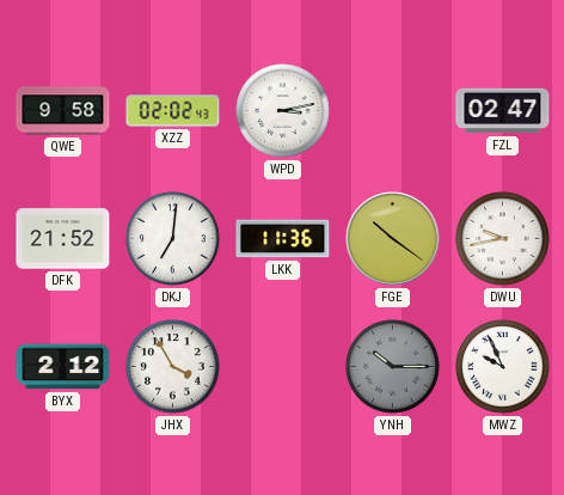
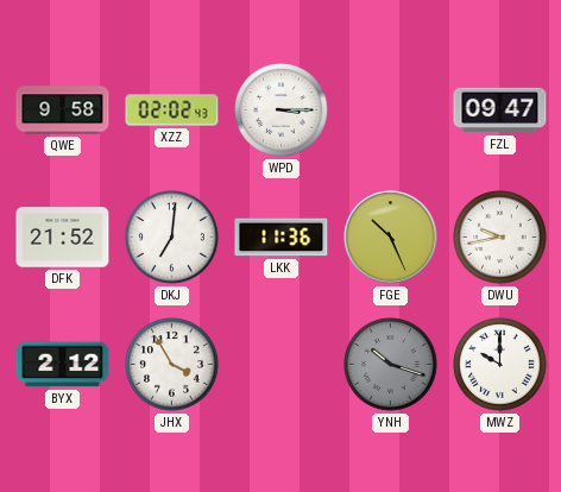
WPD: 3:13 -> 3:15 (282, 111)
FZL: 02:47 -> 09:47 (500, 111)
FGE: 10:21 -> 10:26 (391, 238)
YNH: 10:15 -> 10:18 (391, 365)
MWZ: 9:56 -> 10:00 (500, 365)
